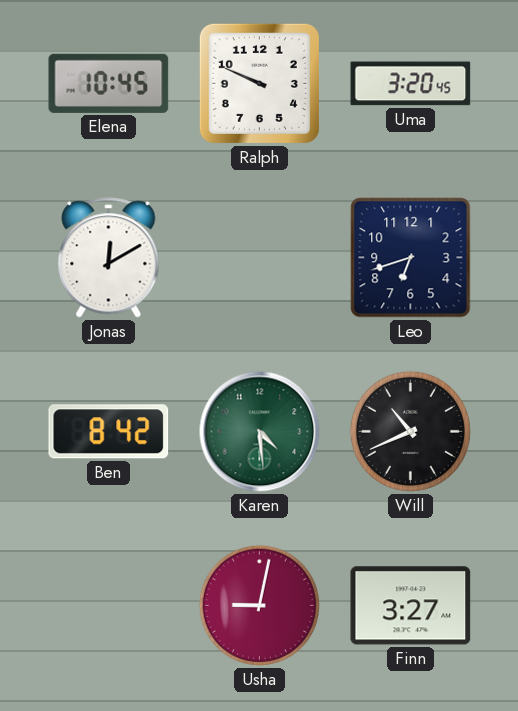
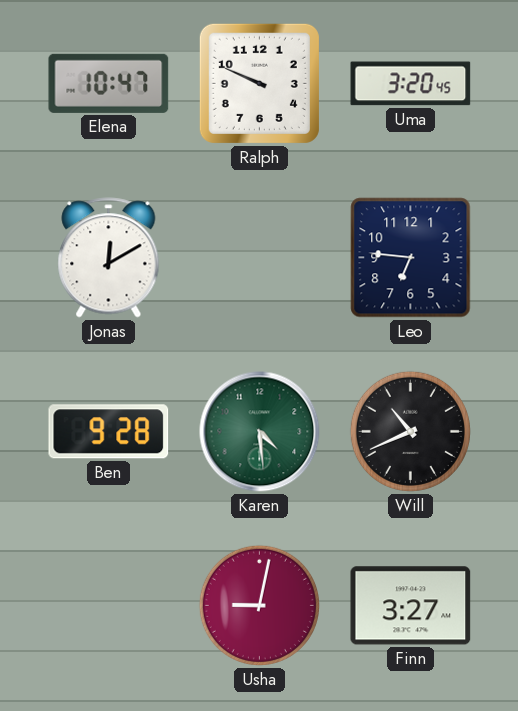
Elena: 10:45 -> 10:47 (109, 83)
Leo: 6:42 -> 6:46 (411, 258)
Ben: 8:42 -> 9:28 (109, 432)
